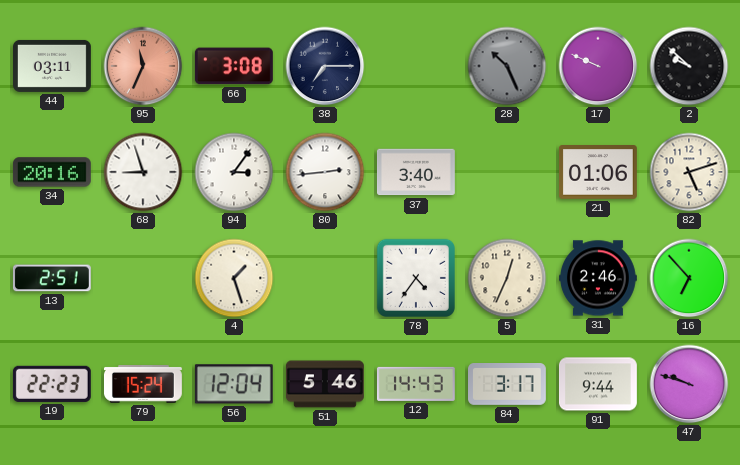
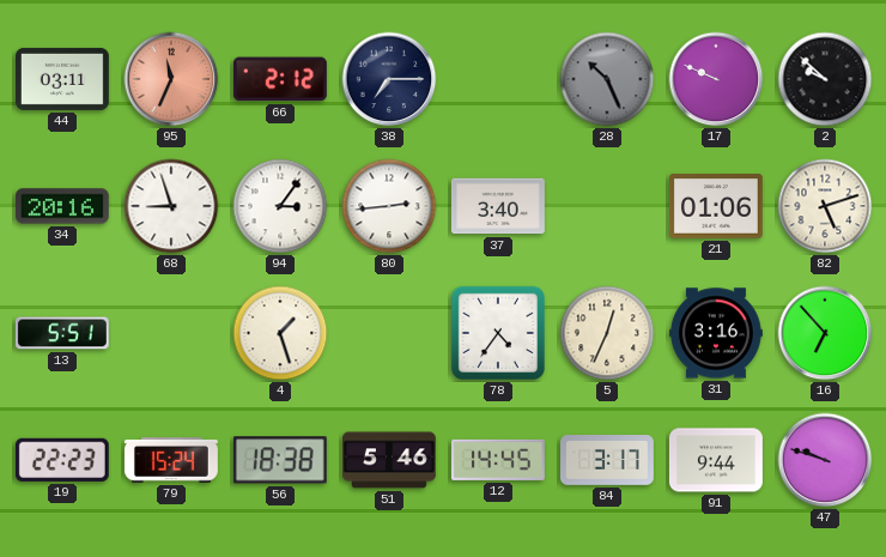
66: 3:08 -> 2:12 (280, 79)
13: 2:51 -> 5:51 (62, 333)
31: 2:46 -> 3:16 (717, 333)
56: 12:04 -> 18:38 (280, 460)
12: 14:43 -> 14:45 (498, 460)
